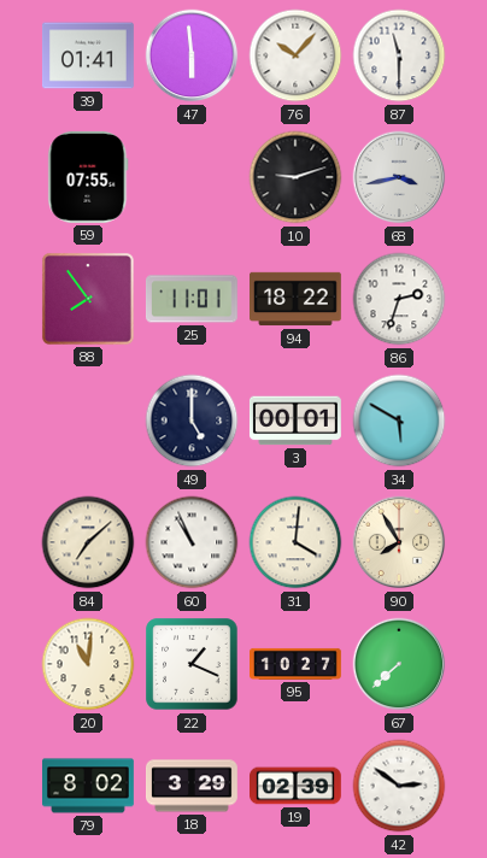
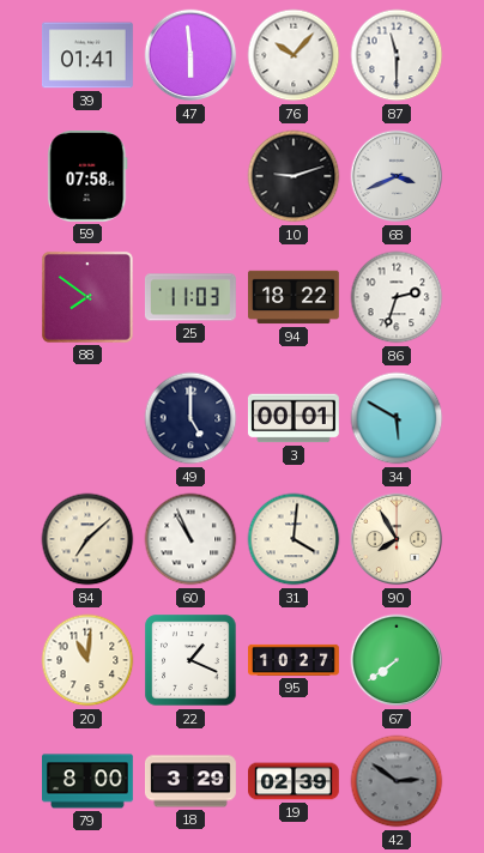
59: 07:55 -> 07:58 (87, 176)
68: 3:43 -> 3:41 (397, 176)
88: 7:54 -> 7:51 (87, 297)
25: 11:01 -> 11:03 (190, 297)
67: 7:38 -> 7:39 (397, 660)
79: 8:02 -> 8:00 (89, 781)
42 dial: white -> grey (397, 781)
